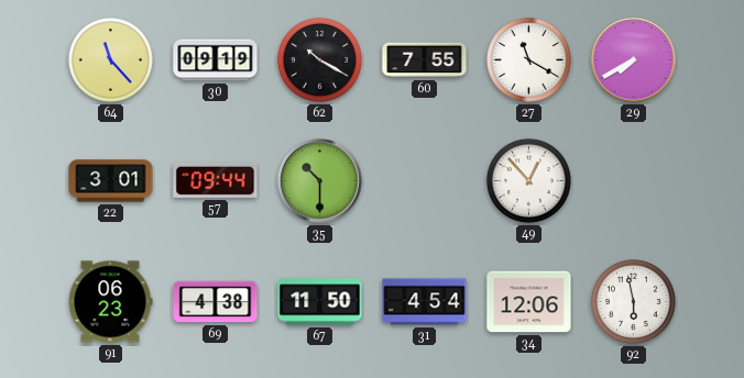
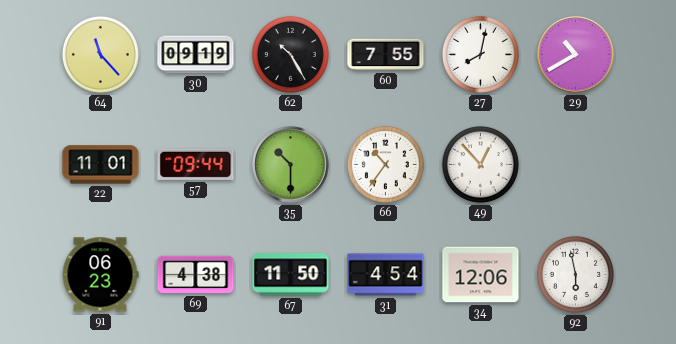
62: 10:20 -> 10:25 (290, 54)
27: 11:20 -> 8:02 (480, 54)
29: 7:40 -> 10:40 (576, 55)
22: 3:01 -> 11:01 (101, 165)
66: none -> 10:36 (385, 164)
